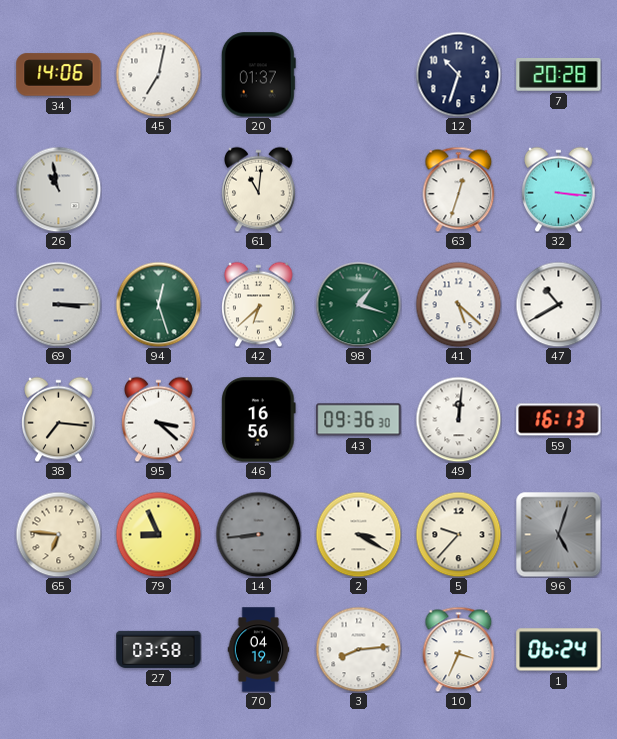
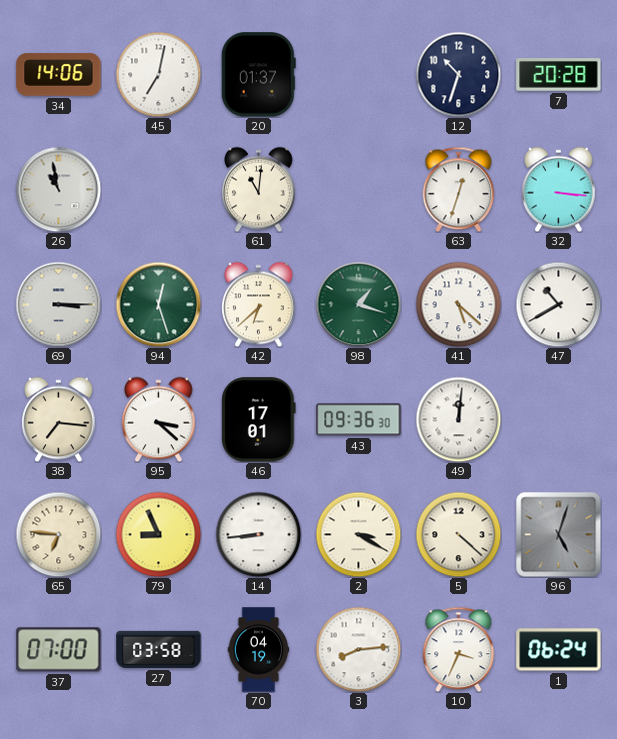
46: 16:56 -> 17:01 (259, 420)
59: 16:13 -> none (559, 420)
14 dial: grey -> white (258, 534)
5: 9:37 -> 4:22 (458, 534)
37: none -> 07:00 (59, 650)
